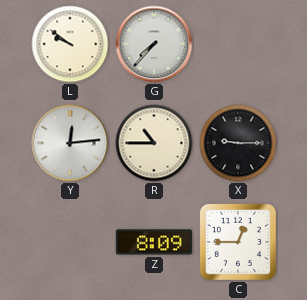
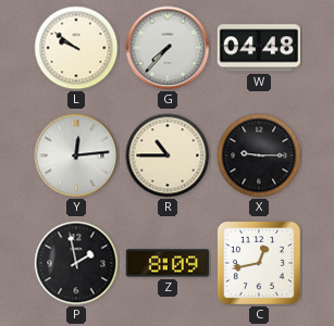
W: none -> 04:48 (258, 48)
P: none -> 1:58 (76, 263)
C: 12:45 -> 12:43 (259, 263)
